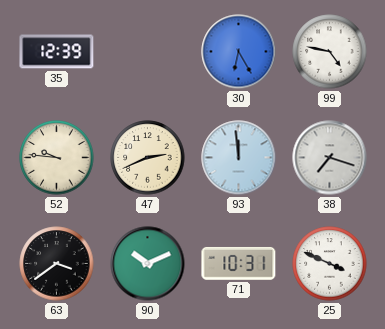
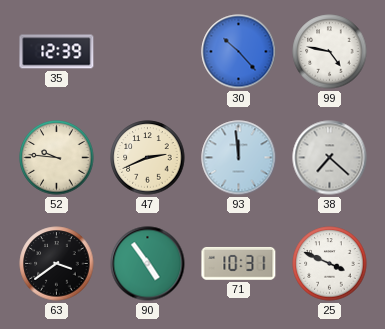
30: 6:25 -> 10:23 (239, 52)
38: 7:18 -> 7:22 (330, 158)
90: 10:11 -> 4:54 (148, 264)
